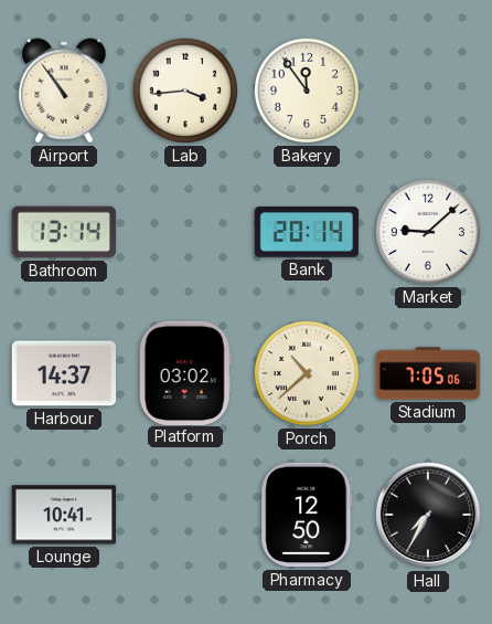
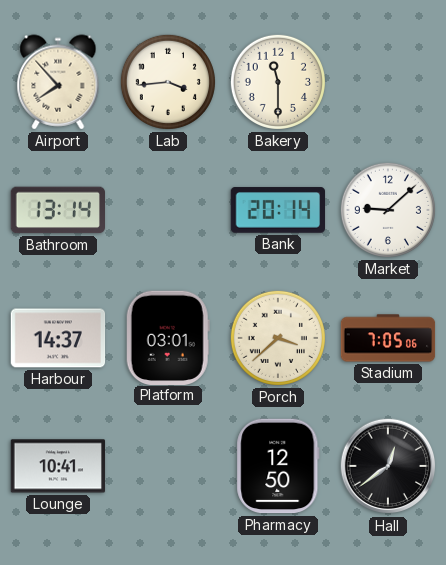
Airport: 10:54 -> 7:53 (58, 82)
Bakery: 11:54 -> 11:30 (278, 82)
Platform: 03:02 -> 03:01 (168, 337)
Porch: 10:38 -> 3:38 (278, 338)
Hall: 7:35 -> 12:39 (388, 466)
